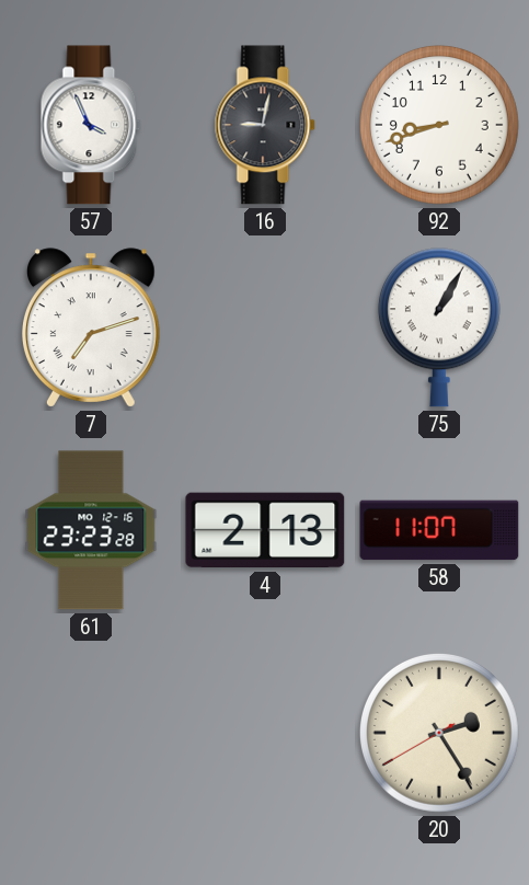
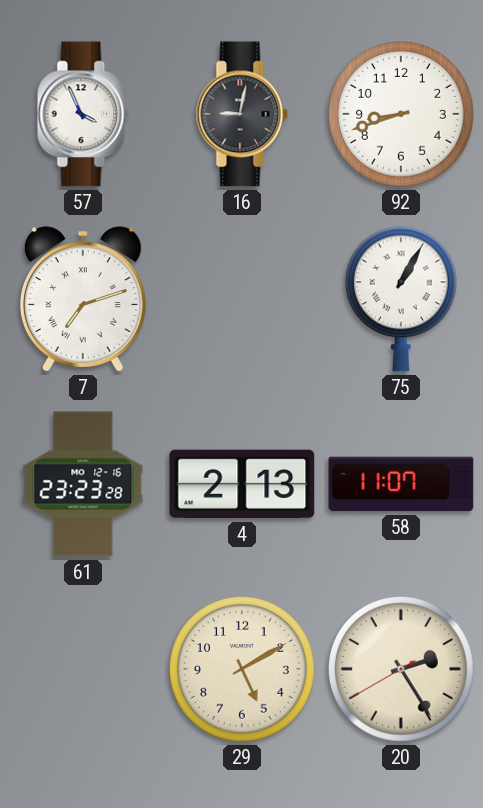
29: none -> 5:10 (242, 669)
